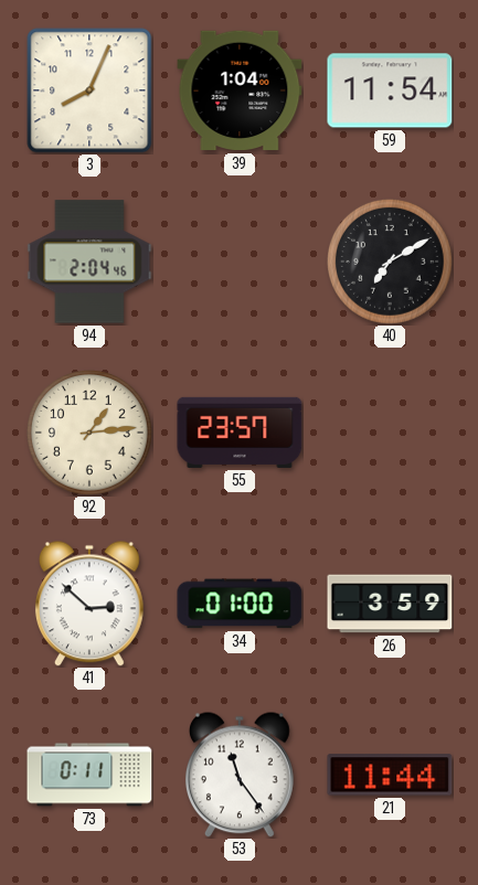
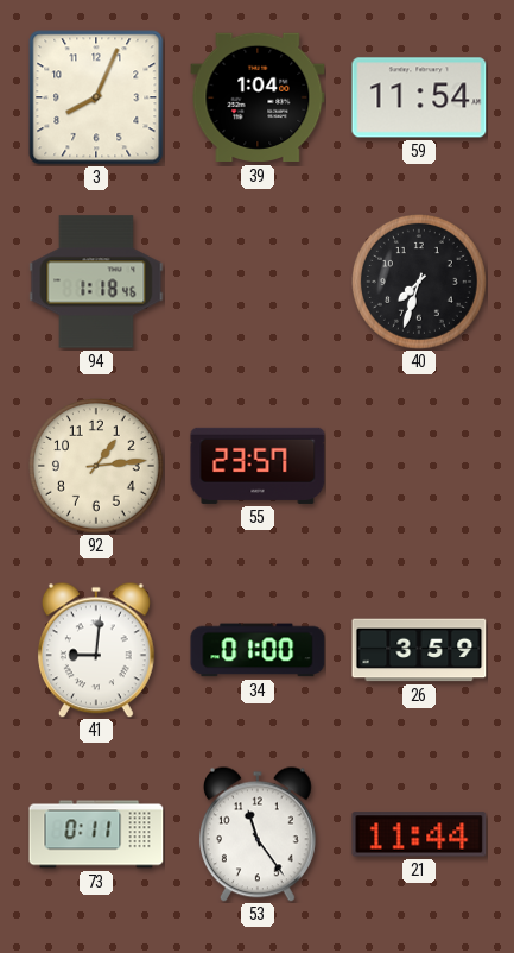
94: 2:04 -> 1:18 (96, 282)
40: 7:10 -> 7:33 (420, 283)
41: 2:52 -> 9:01 (96, 650)
